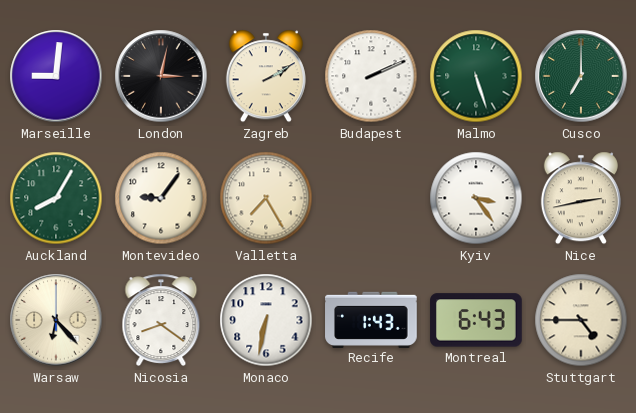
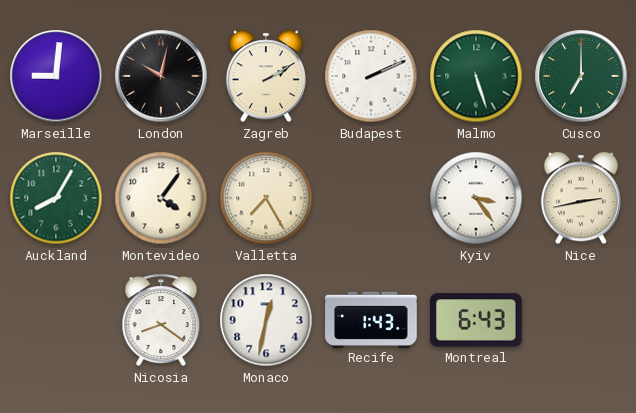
London: 3:02 -> 10:02 (161, 76)
Montevideo: 9:06 -> 4:06 (161, 198)
Warsaw: 6:23 -> none (56, 320)
Monaco: 6:32 -> 12:32 (266, 320)
Stuttgart: 4:45 -> none (581, 320)
